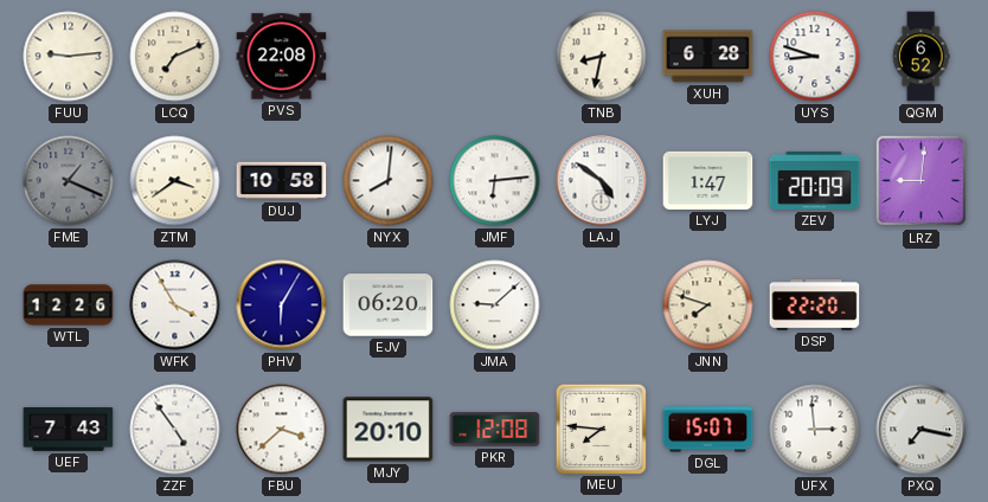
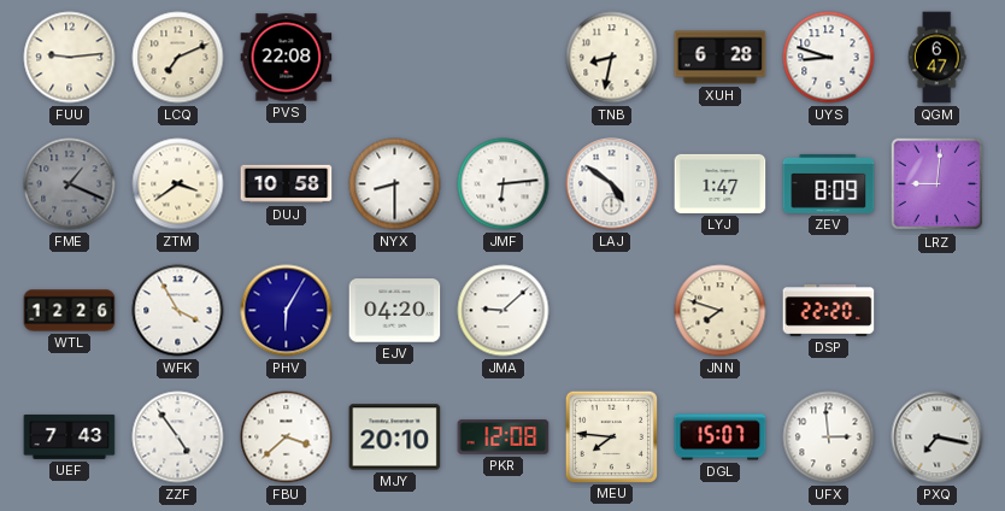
QGM: 6:52 -> 6:47 (936, 58)
NYX: 8:01 -> 8:30 (395, 184)
ZEV: 20:09 -> 8:09 (829, 183)
EJV: 06:20 -> 04:20 (395, 311)
